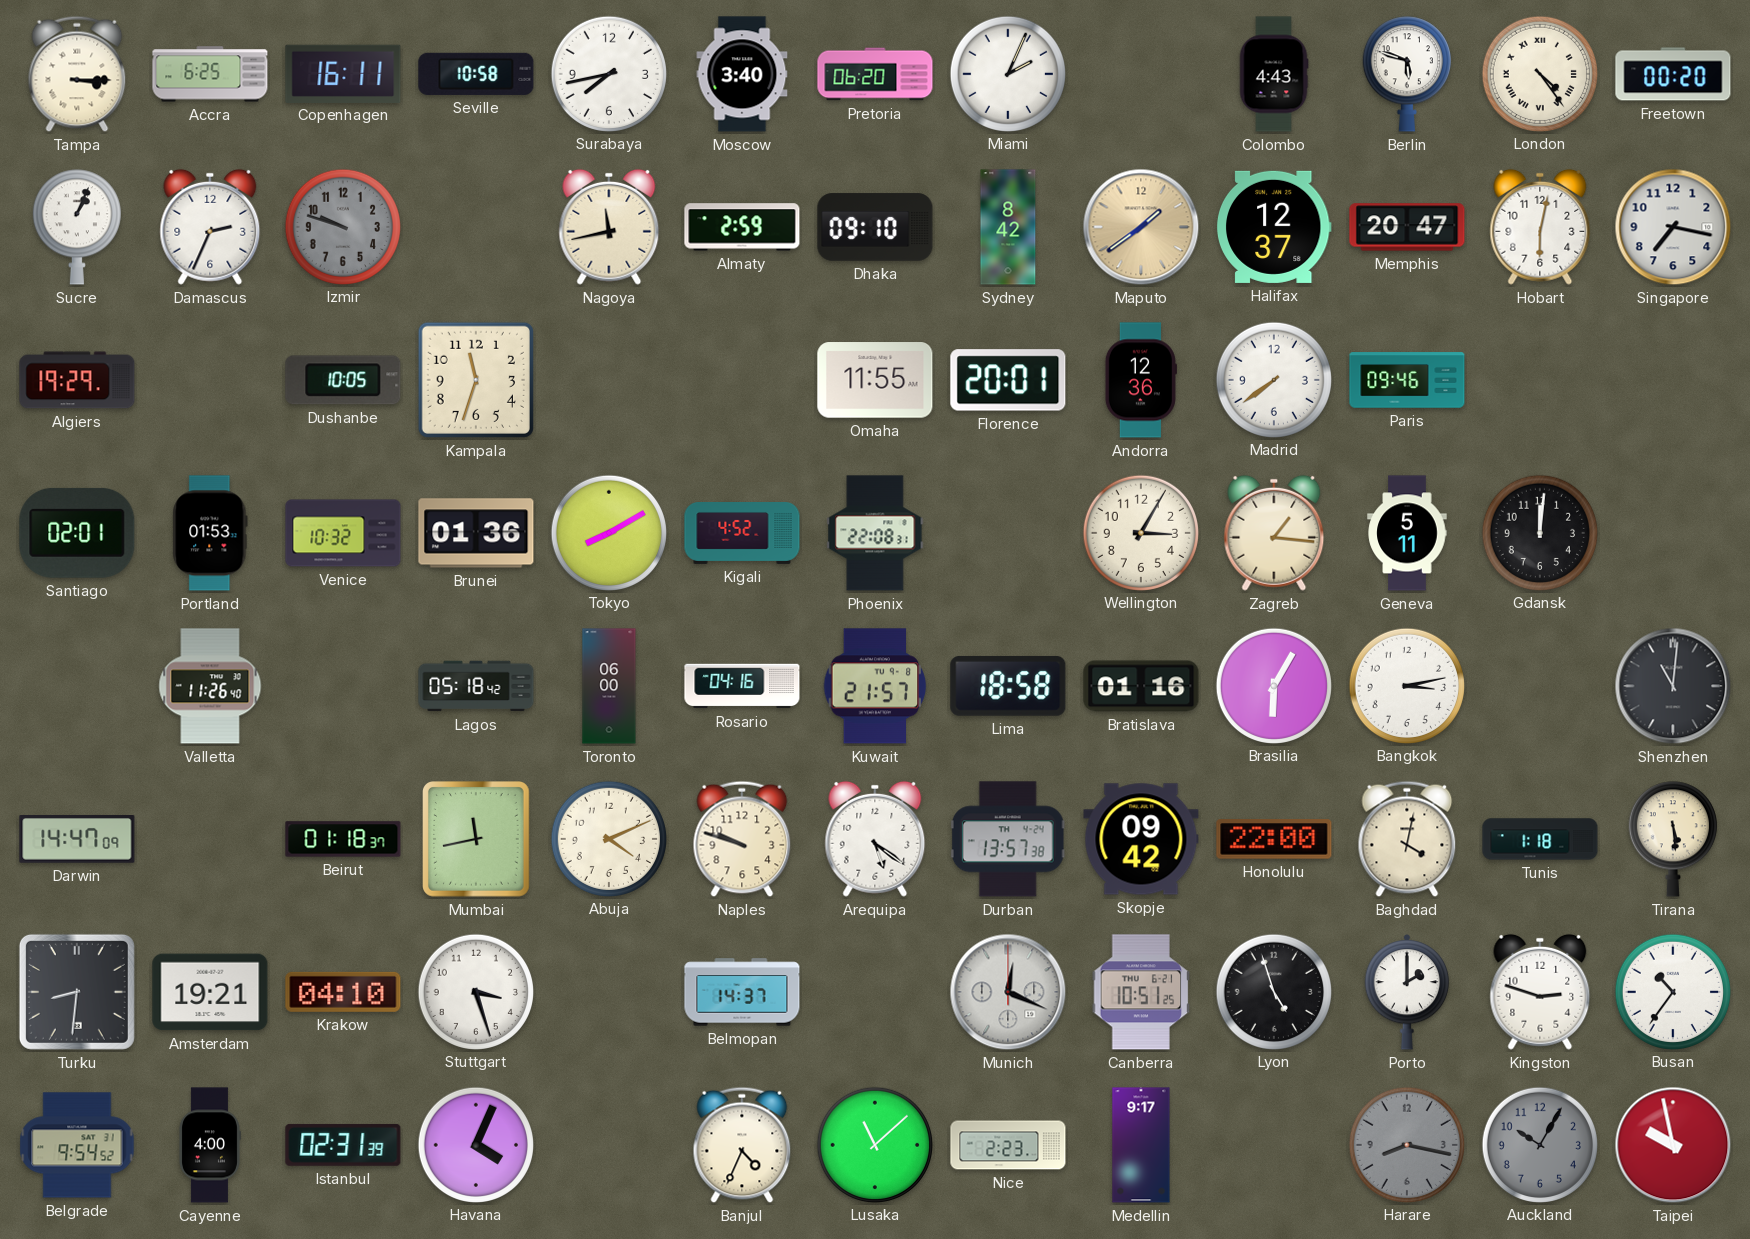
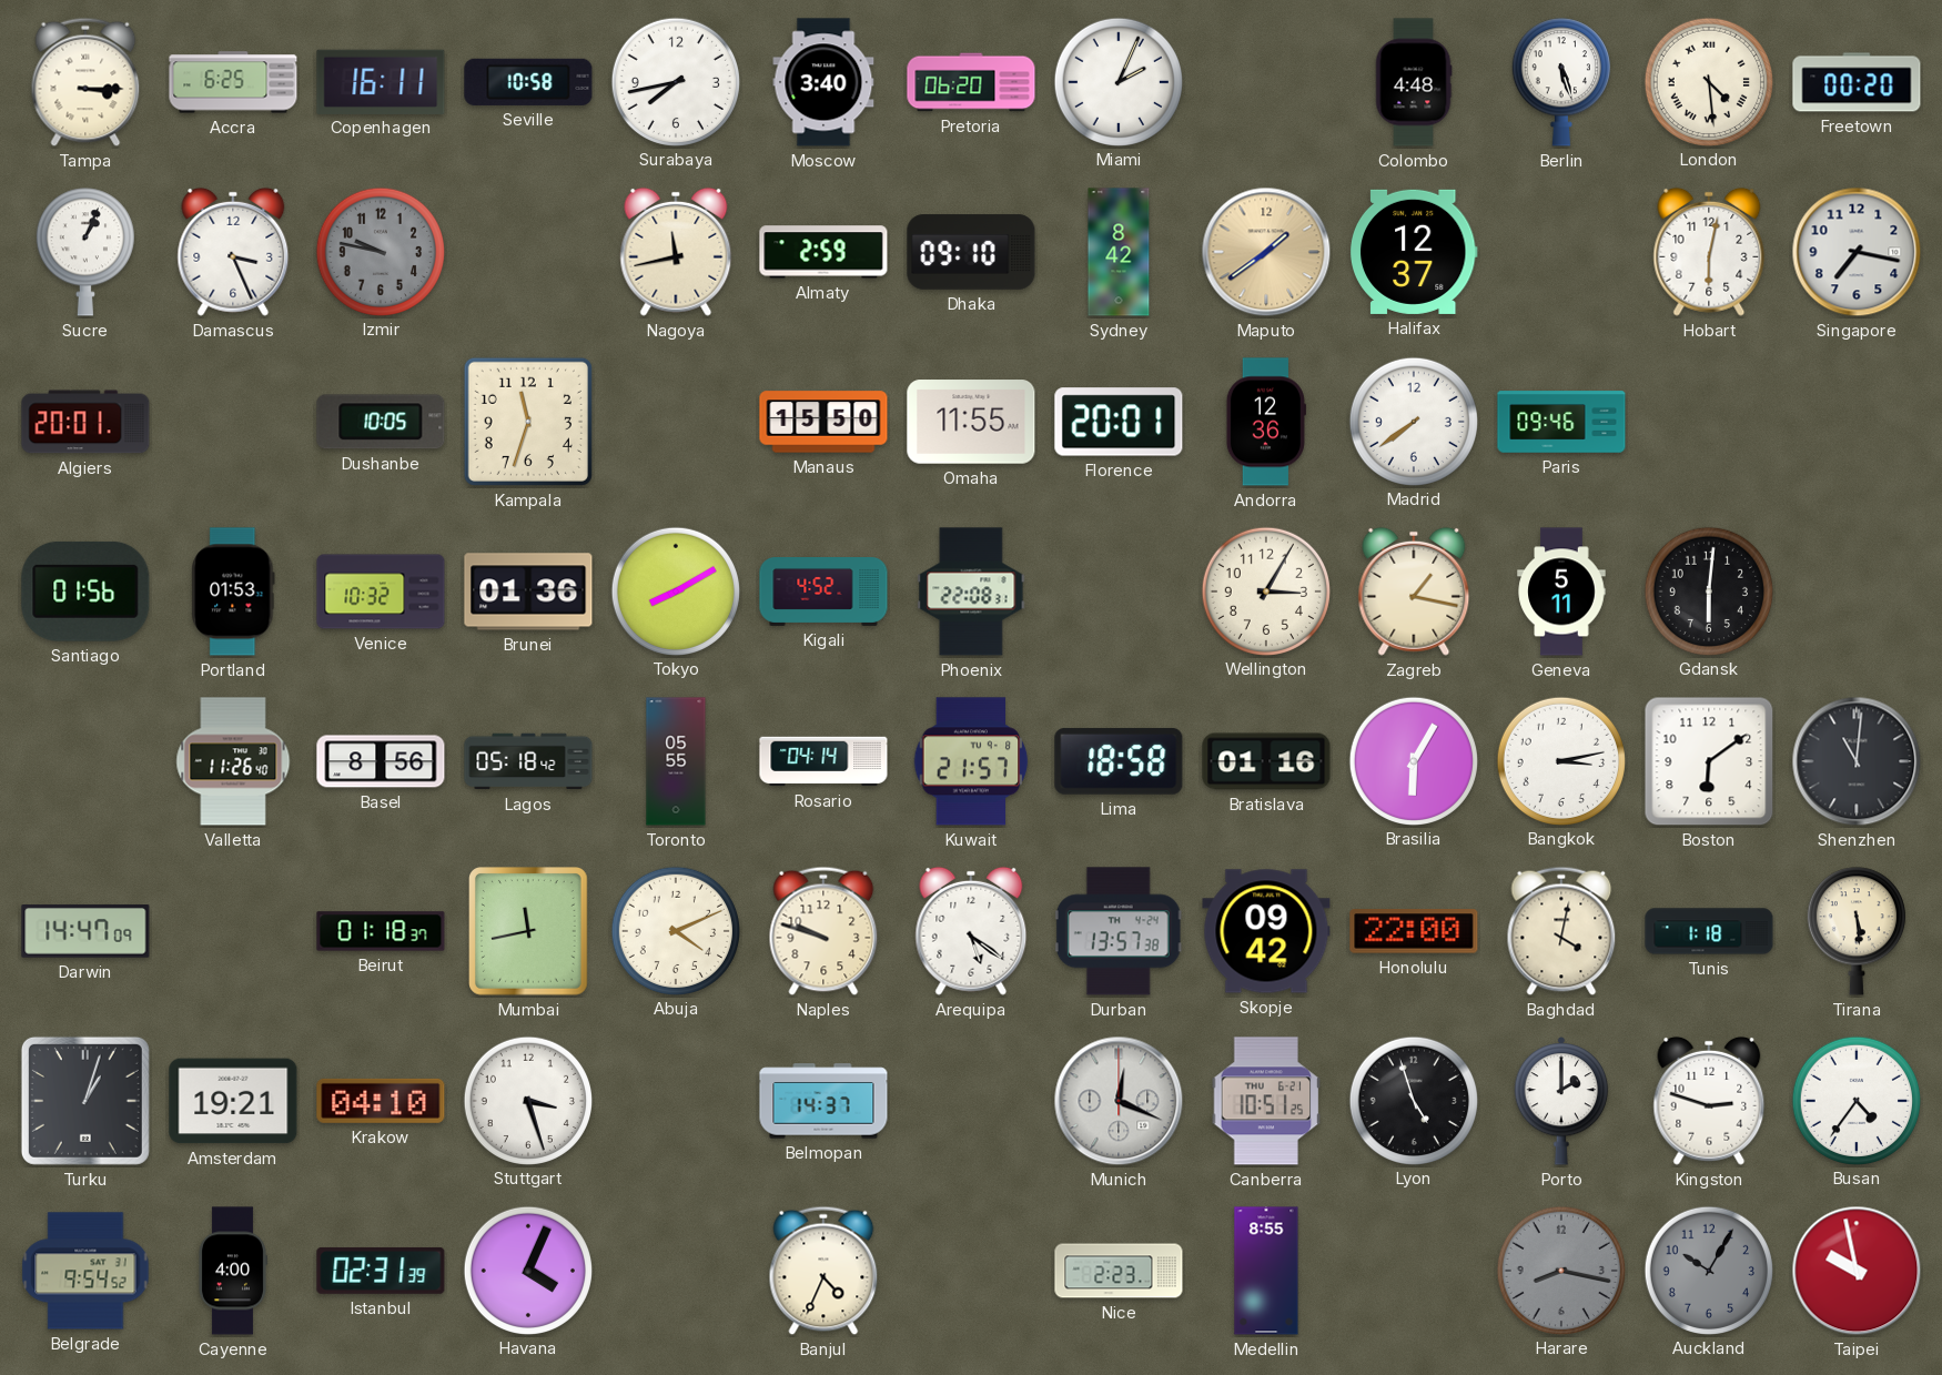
Colombo: 4:43 -> 4:48 (1414, 82)
Berlin: 5:48 -> 5:27 (1561, 82)
London: 4:24 -> 4:29 (1708, 81)
Damascus: 2:34 -> 3:26 (233, 252)
Izmir: 9:48 -> 9:47 (380, 251)
Memphis: 20:47 -> none (1407, 227)
Algiers: 19:29 -> 20:01 (85, 422)
Manaus: none -> 15:50 (823, 422)
Santiago: 02:01 -> 01:56 (85, 592)
Zagreb: 1:16 -> 1:17 (1414, 592)
Gdansk: 12:01 -> 6:01 (1708, 590)
Basel: none -> 8:56 (381, 761)
Toronto: 06:00 -> 05:55 (676, 761)
Rosario: 04:16 -> 04:14 (823, 761)
Boston: none -> 6:09 (1709, 761)
Turku: 8:31 -> 1:03 (85, 1101)
Busan: 10:36 -> 4:36 (1855, 1100)
Lusaka: 11:08 -> none (874, 1144)
Medellin: 9:17 -> 8:55 (1266, 1271)
